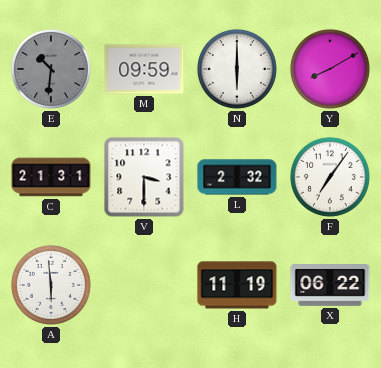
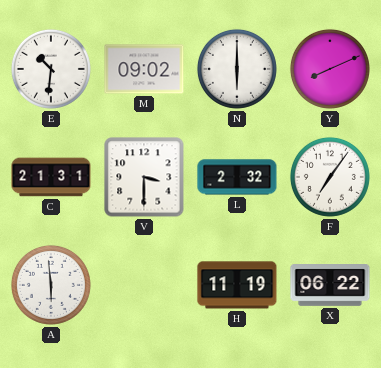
E dial: grey -> white (51, 69)
M: 09:59 -> 09:02 (144, 69)
Y: 8:10 -> 8:11 (330, 69)
